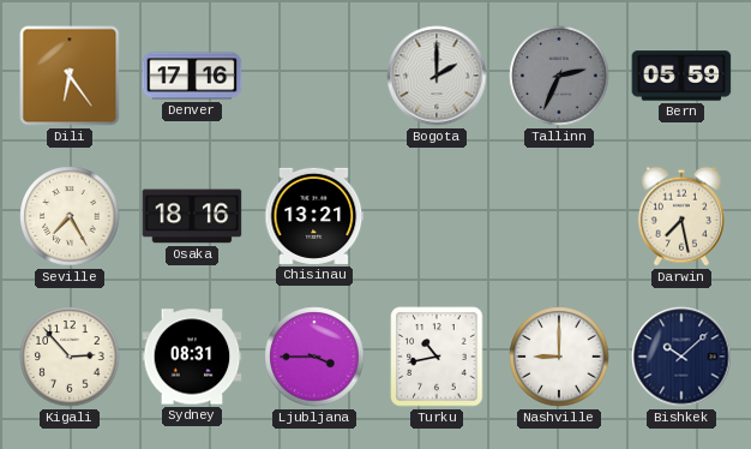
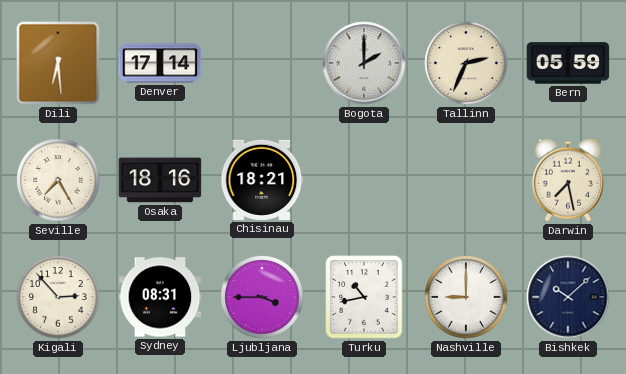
Dili: 6:24 -> 6:29 (58, 63)
Denver: 17:16 -> 17:14 (160, 63)
Tallinn dial: grey -> cream (466, 63)
Chisinau: 13:21 -> 18:21 (262, 180)
